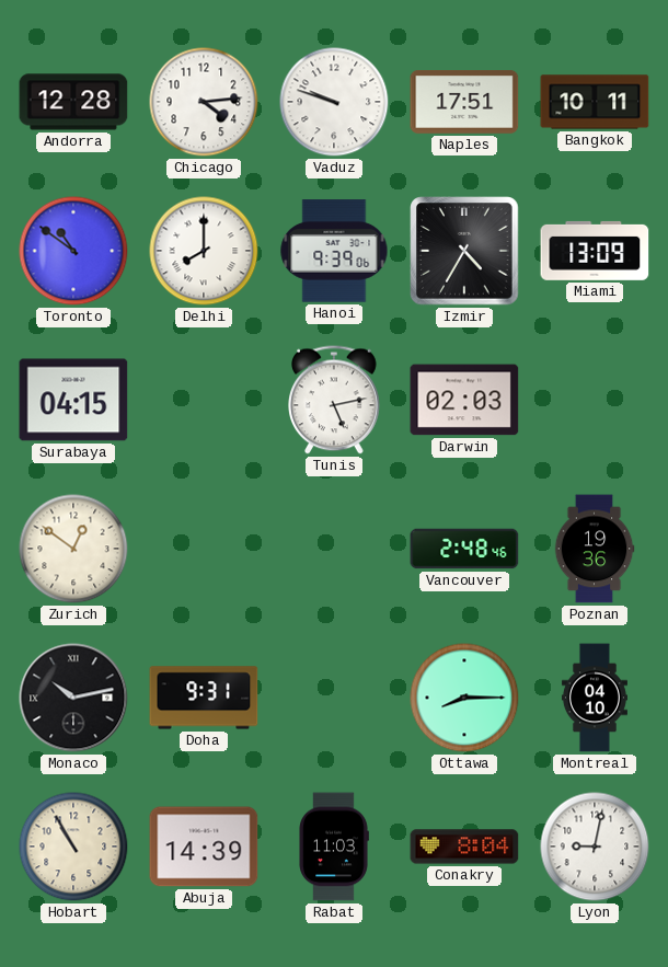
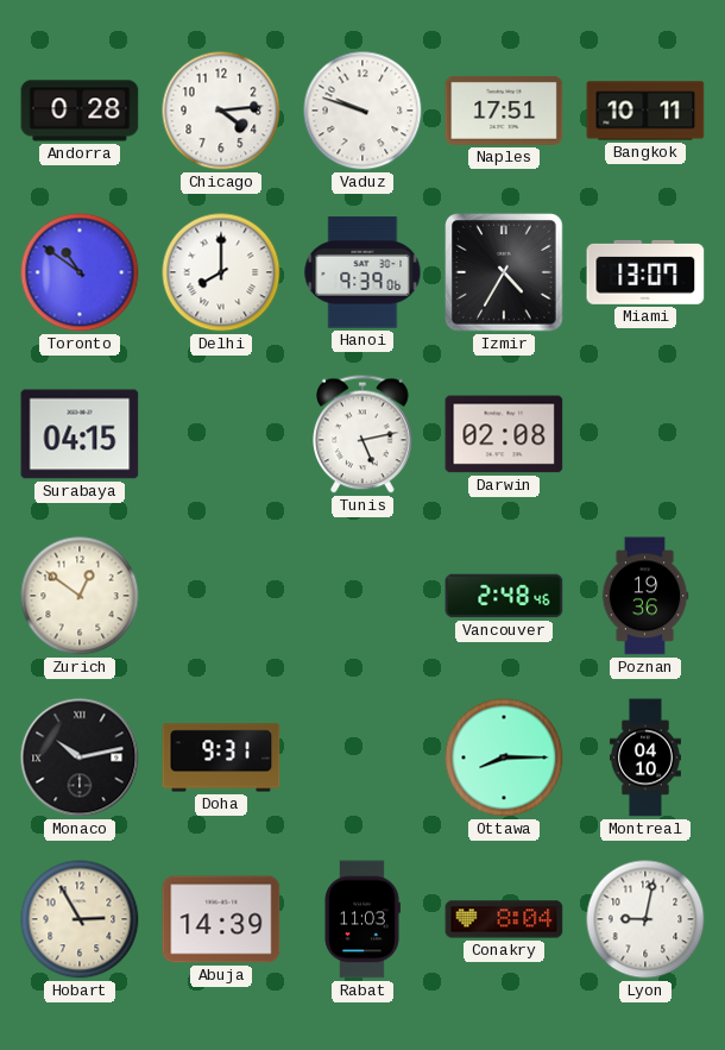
Andorra: 12:28 -> 0:28 (80, 111)
Miami: 13:09 -> 13:07 (645, 272)
Darwin: 02:03 -> 02:08 (504, 434)
Hobart: 10:55 -> 2:55 (80, 919)
